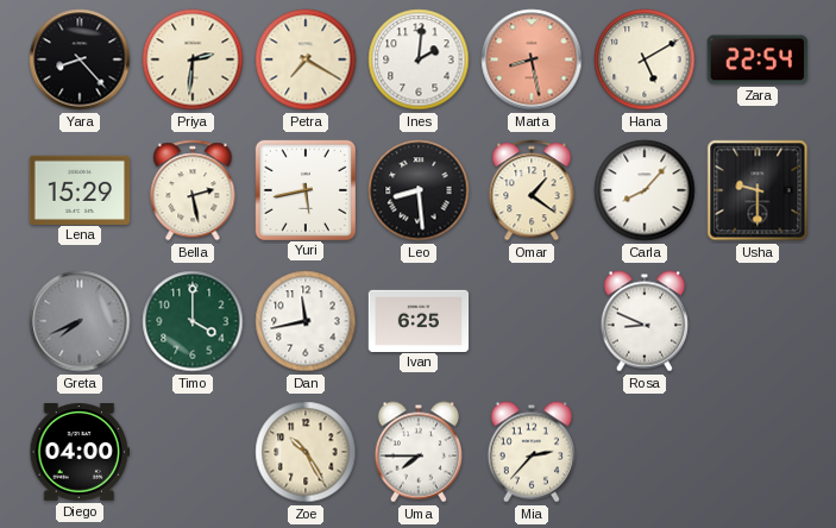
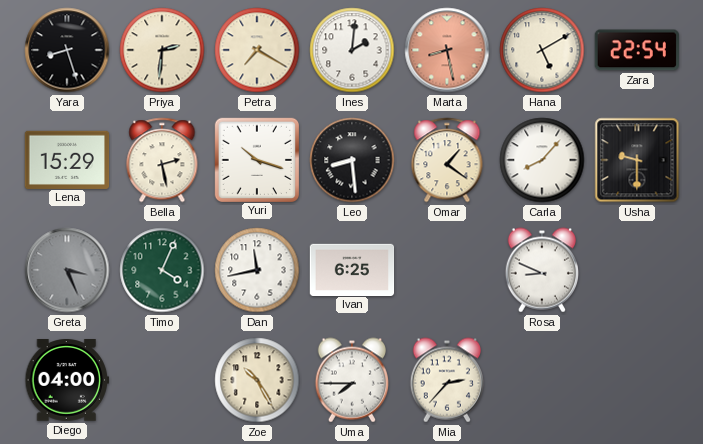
Yara: 8:23 -> 8:27 (67, 50)
Yuri: 5:43 -> 10:18 (256, 159)
Greta: 7:41 -> 3:26 (67, 270)
Timo: 4:00 -> 4:04 (162, 270)
